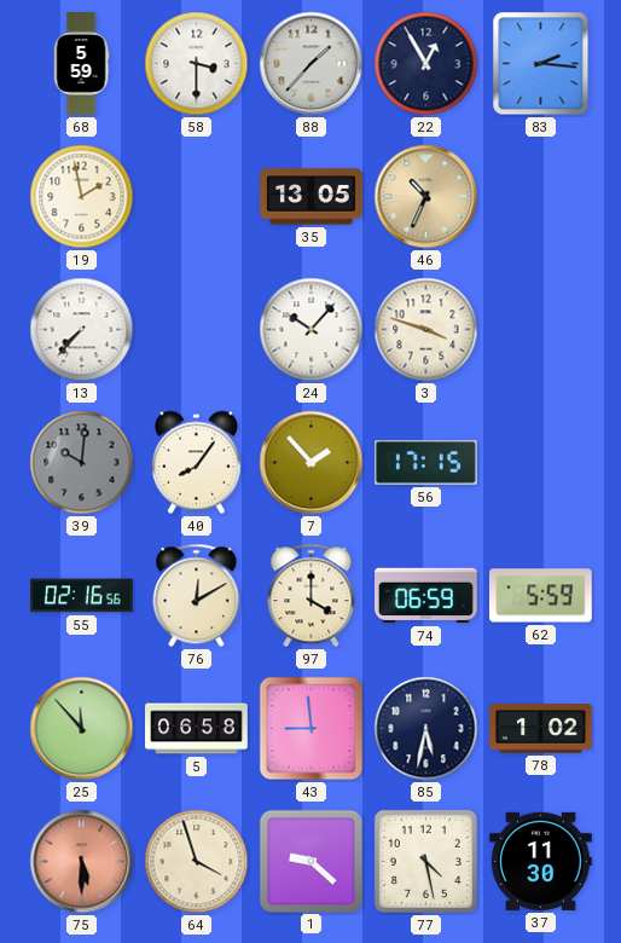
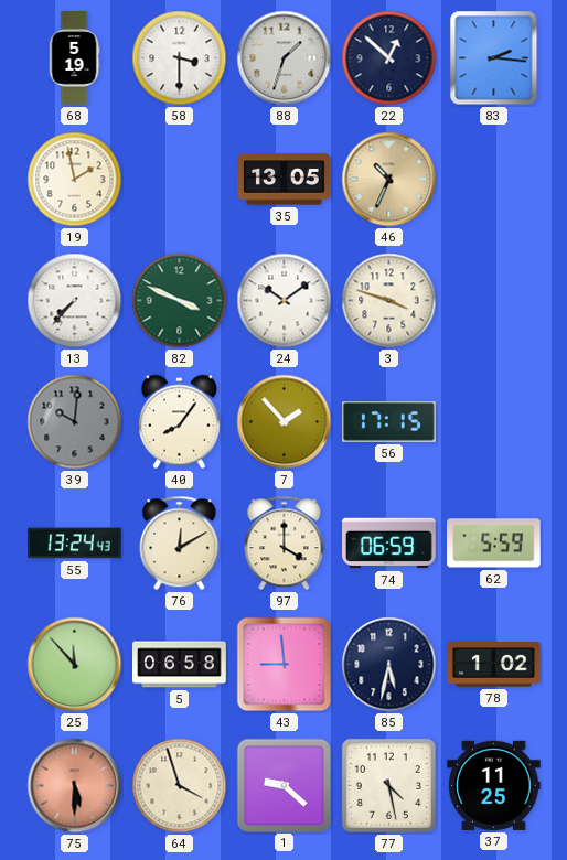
68: 5:59 -> 5:19 (74, 58)
88: 1:37 -> 1:33 (285, 58)
22: 12:55 -> 12:52 (389, 58)
82: none -> 3:49 (180, 301)
24: 10:07 -> 10:09 (285, 301)
55: 02:16 -> 13:24 (75, 544)
37: 11:30 -> 11:25 (494, 785)
